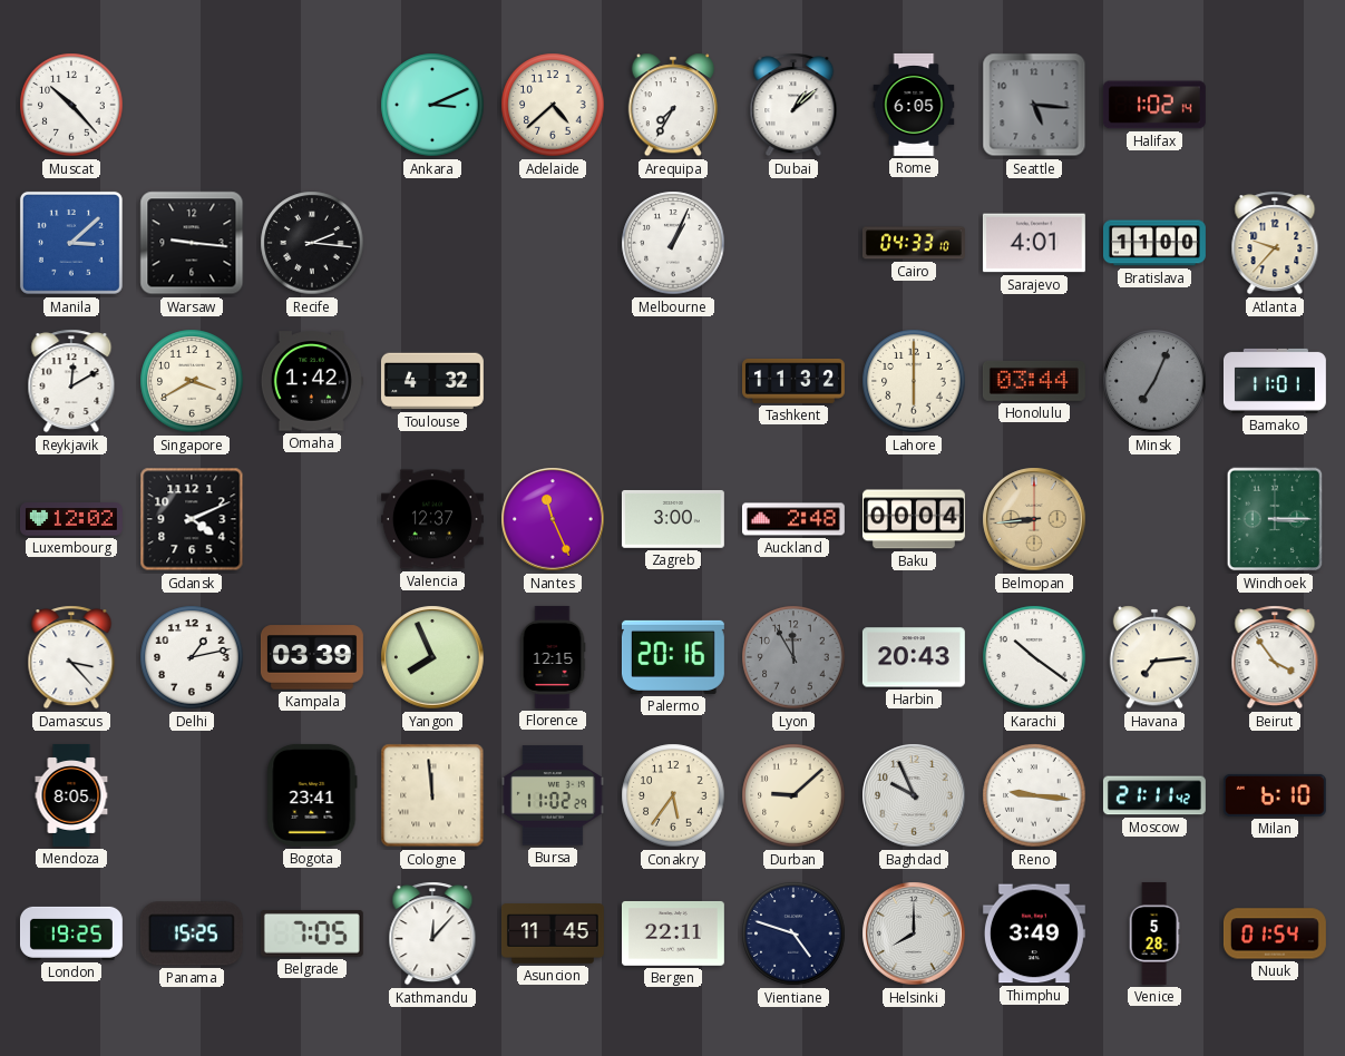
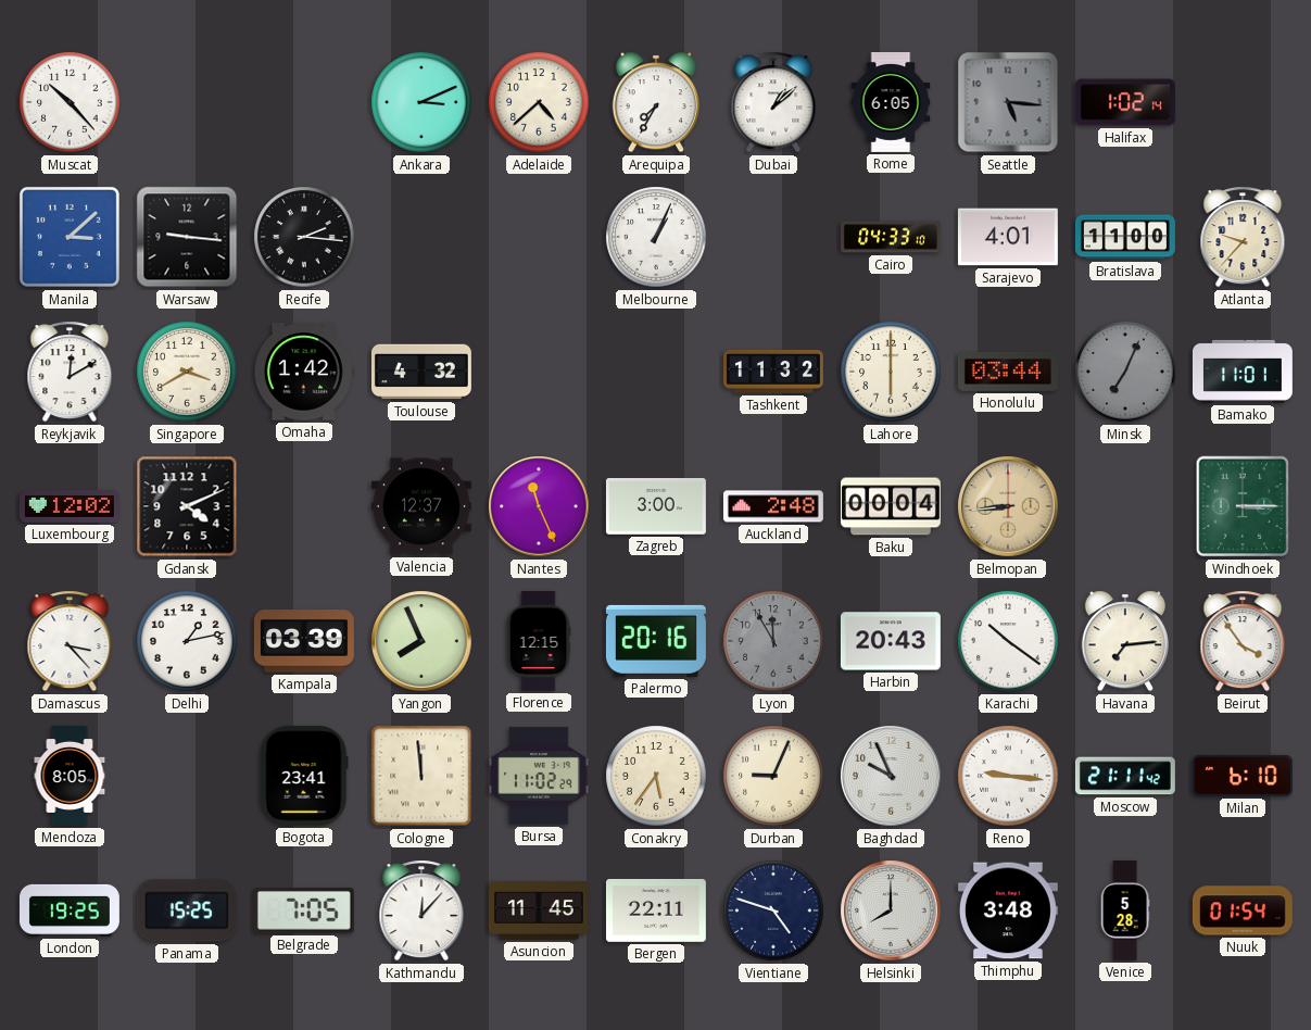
Durban: 9:08 -> 9:04 (773, 776)
Thimphu: 3:49 -> 3:48 (1008, 910)
